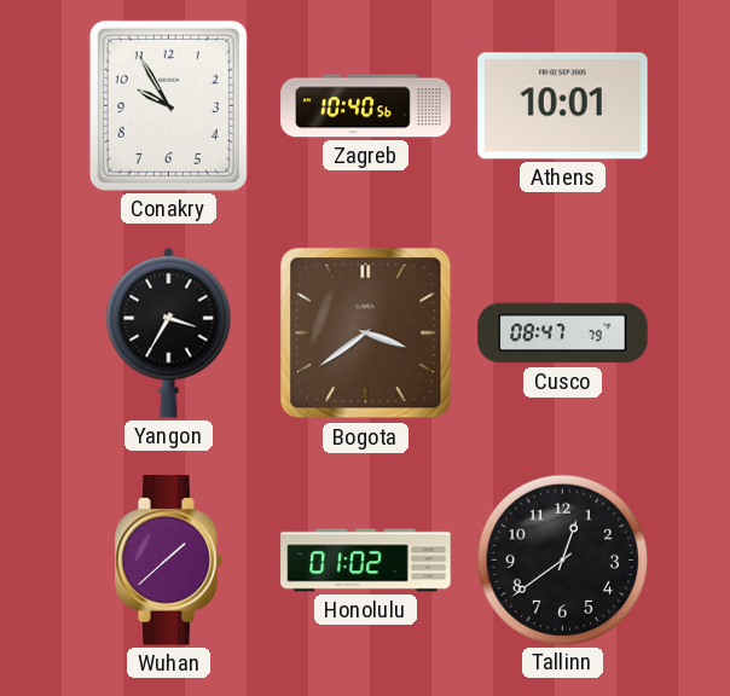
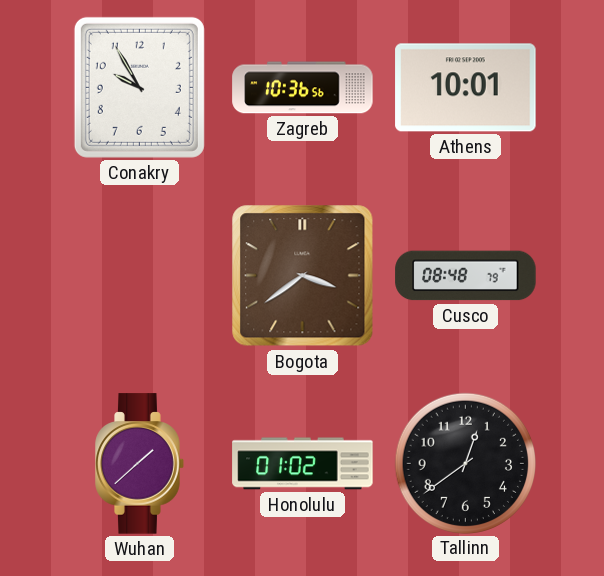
Zagreb: 10:40 -> 10:36 (303, 88)
Yangon: 3:35 -> none (169, 332)
Cusco: 08:47 -> 08:48 (466, 276)
